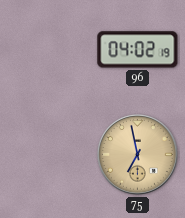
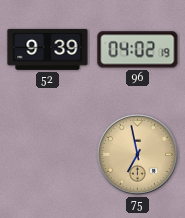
52: none -> 9:39 (48, 49)
